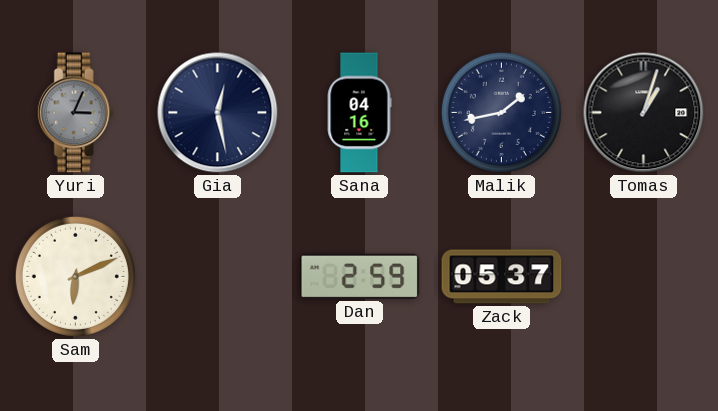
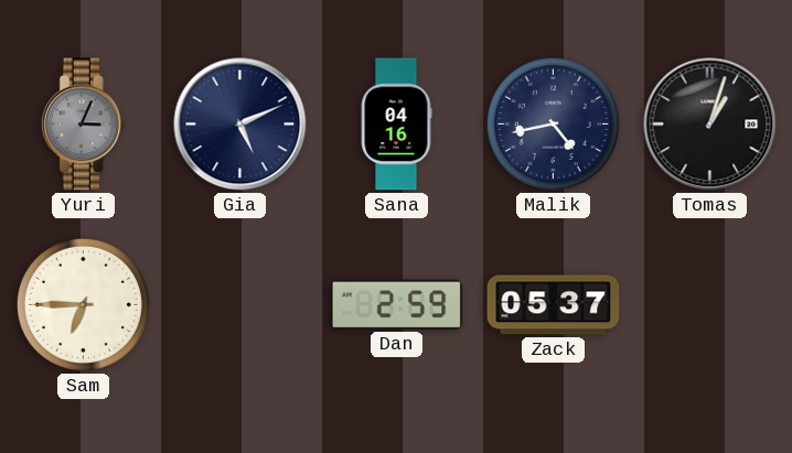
Gia: 12:28 -> 5:11 (240, 125)
Malik: 1:43 -> 4:43 (553, 123)
Sam: 6:11 -> 6:45 (83, 304)
